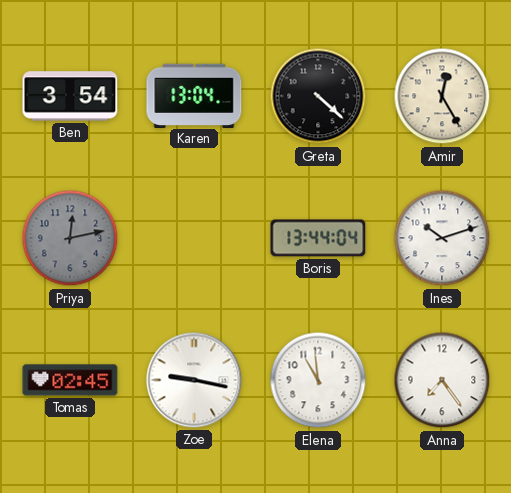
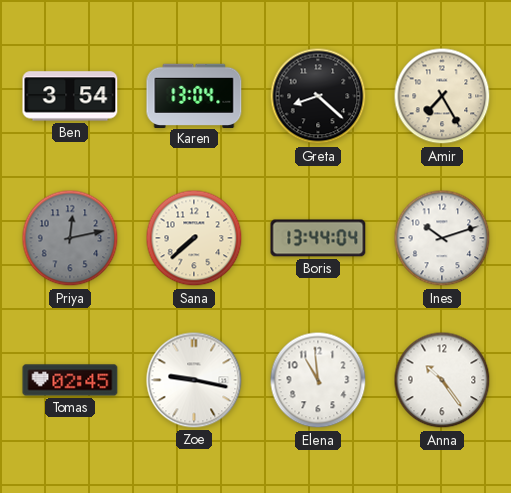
Greta: 4:22 -> 8:22 (318, 96)
Amir: 12:25 -> 7:25 (442, 96)
Sana: none -> 7:38 (194, 238)
Anna: 7:24 -> 10:24 (442, 380)
